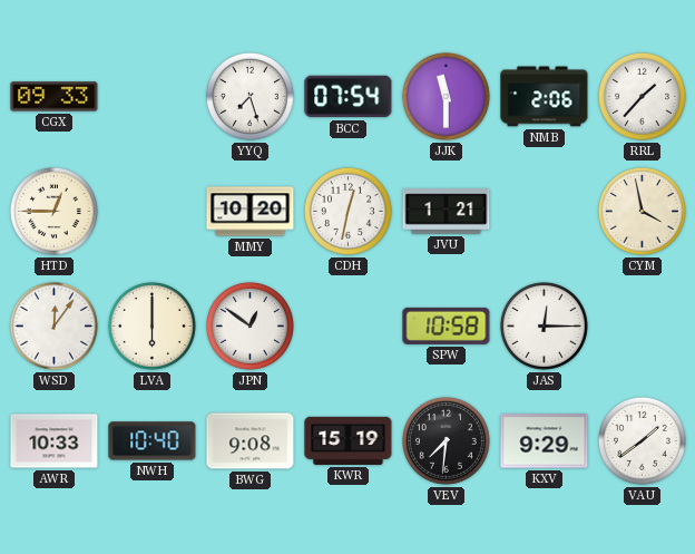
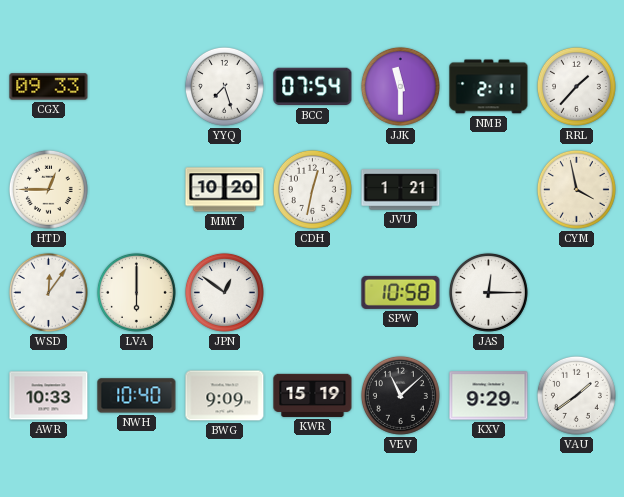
NMB: 2:06 -> 2:11 (489, 87)
BWG: 9:08 -> 9:09 (225, 396)
VEV: 7:31 -> 11:08 (400, 395)
